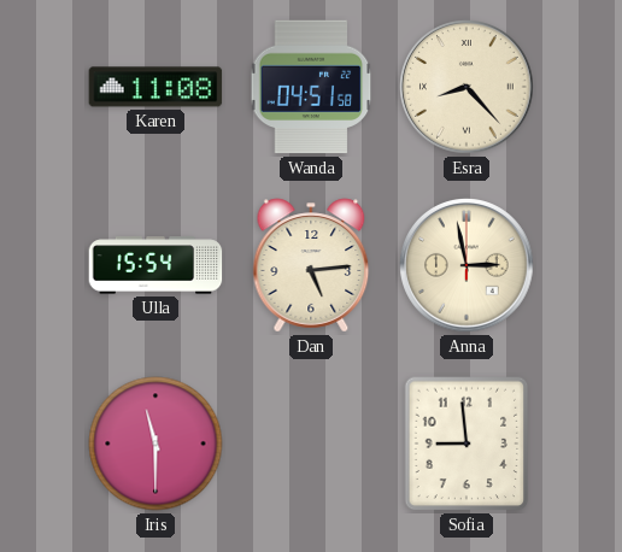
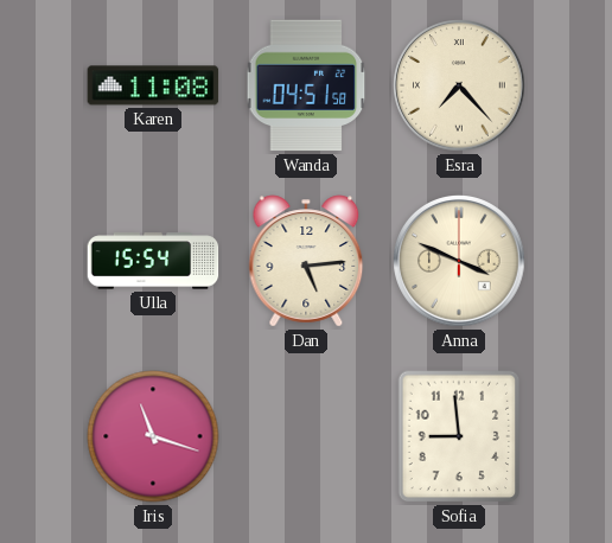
Esra: 8:23 -> 7:23 (460, 85)
Anna: 2:58 -> 3:49 (460, 261)
Iris: 11:30 -> 11:18 (153, 436)
